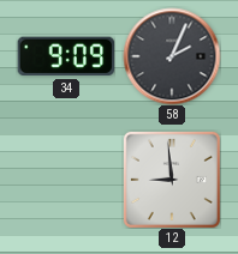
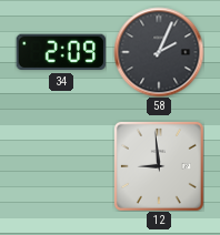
34: 9:09 -> 2:09 (60, 52)
